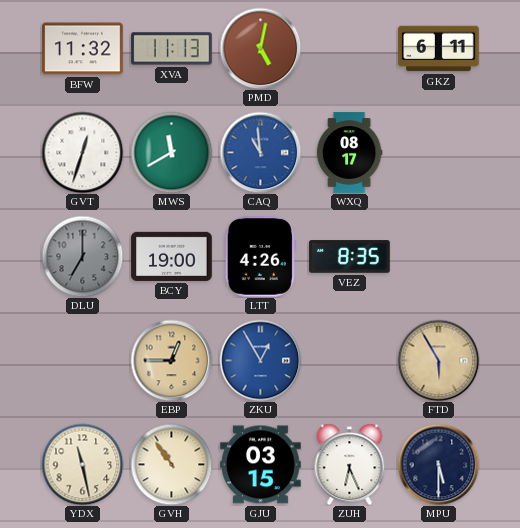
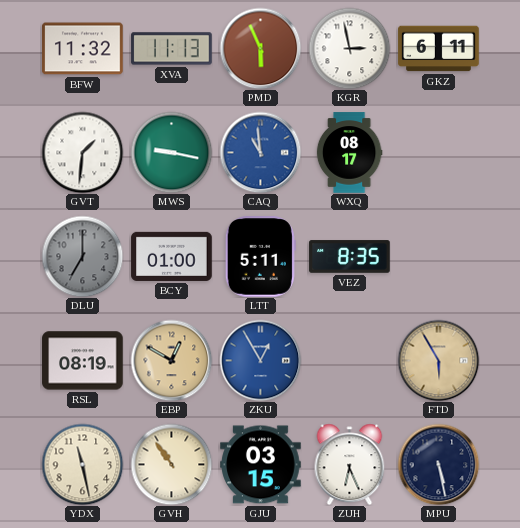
PMD: 5:02 -> 5:56 (260, 48)
KGR: none -> 2:58 (349, 48)
GVT: 12:33 -> 1:31 (82, 152)
MWS: 11:40 -> 9:17 (171, 152)
BCY: 19:00 -> 01:00 (172, 256)
LTT: 4:26 -> 5:11 (260, 257)
RSL: none -> 08:19 (83, 361)
EBP: 12:45 -> 12:50 (171, 360)
MPU: 5:30 -> 5:28 (438, 464)
